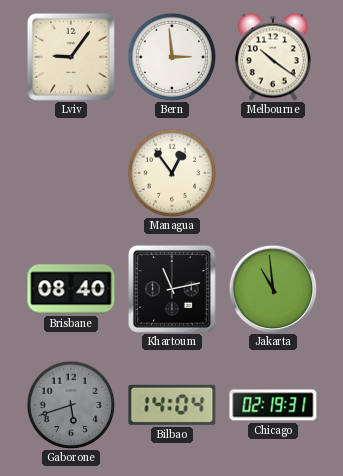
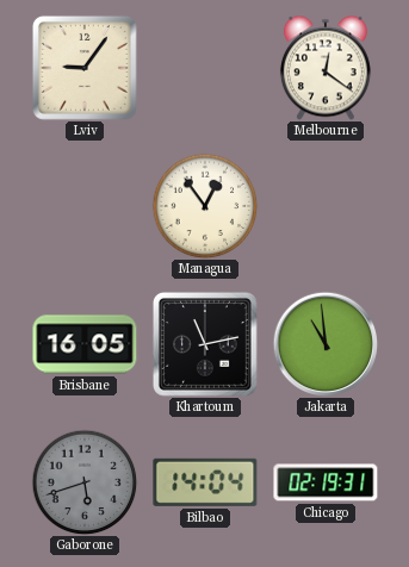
Bern: 2:59 -> none (172, 57)
Melbourne: 10:21 -> 12:21 (326, 68)
Brisbane: 08:40 -> 16:05 (85, 344)
